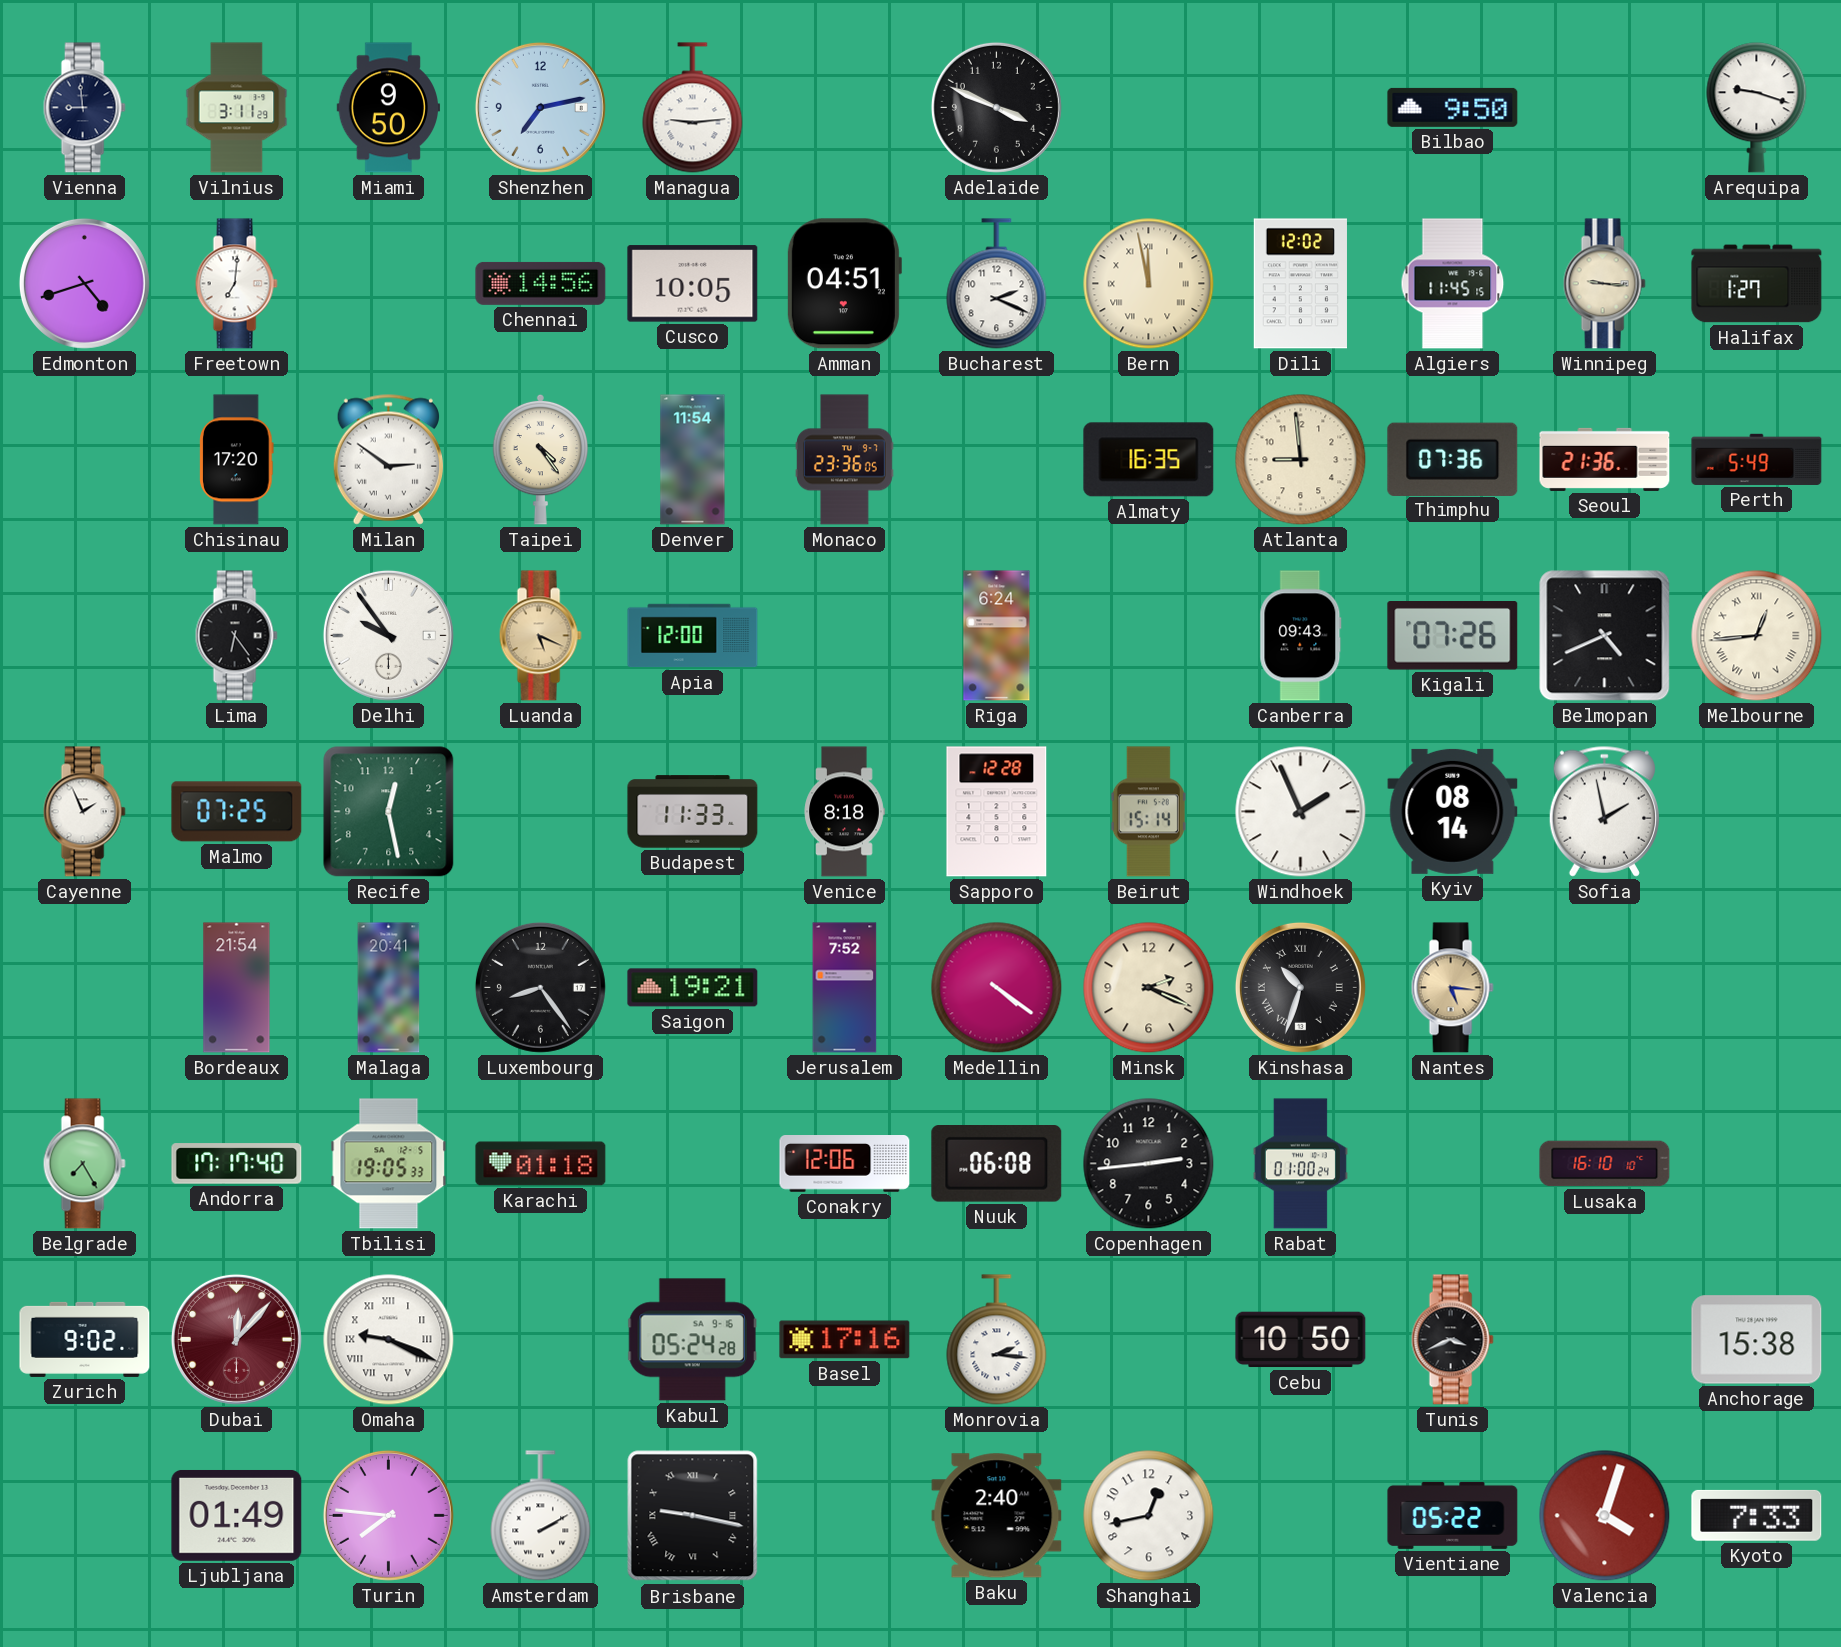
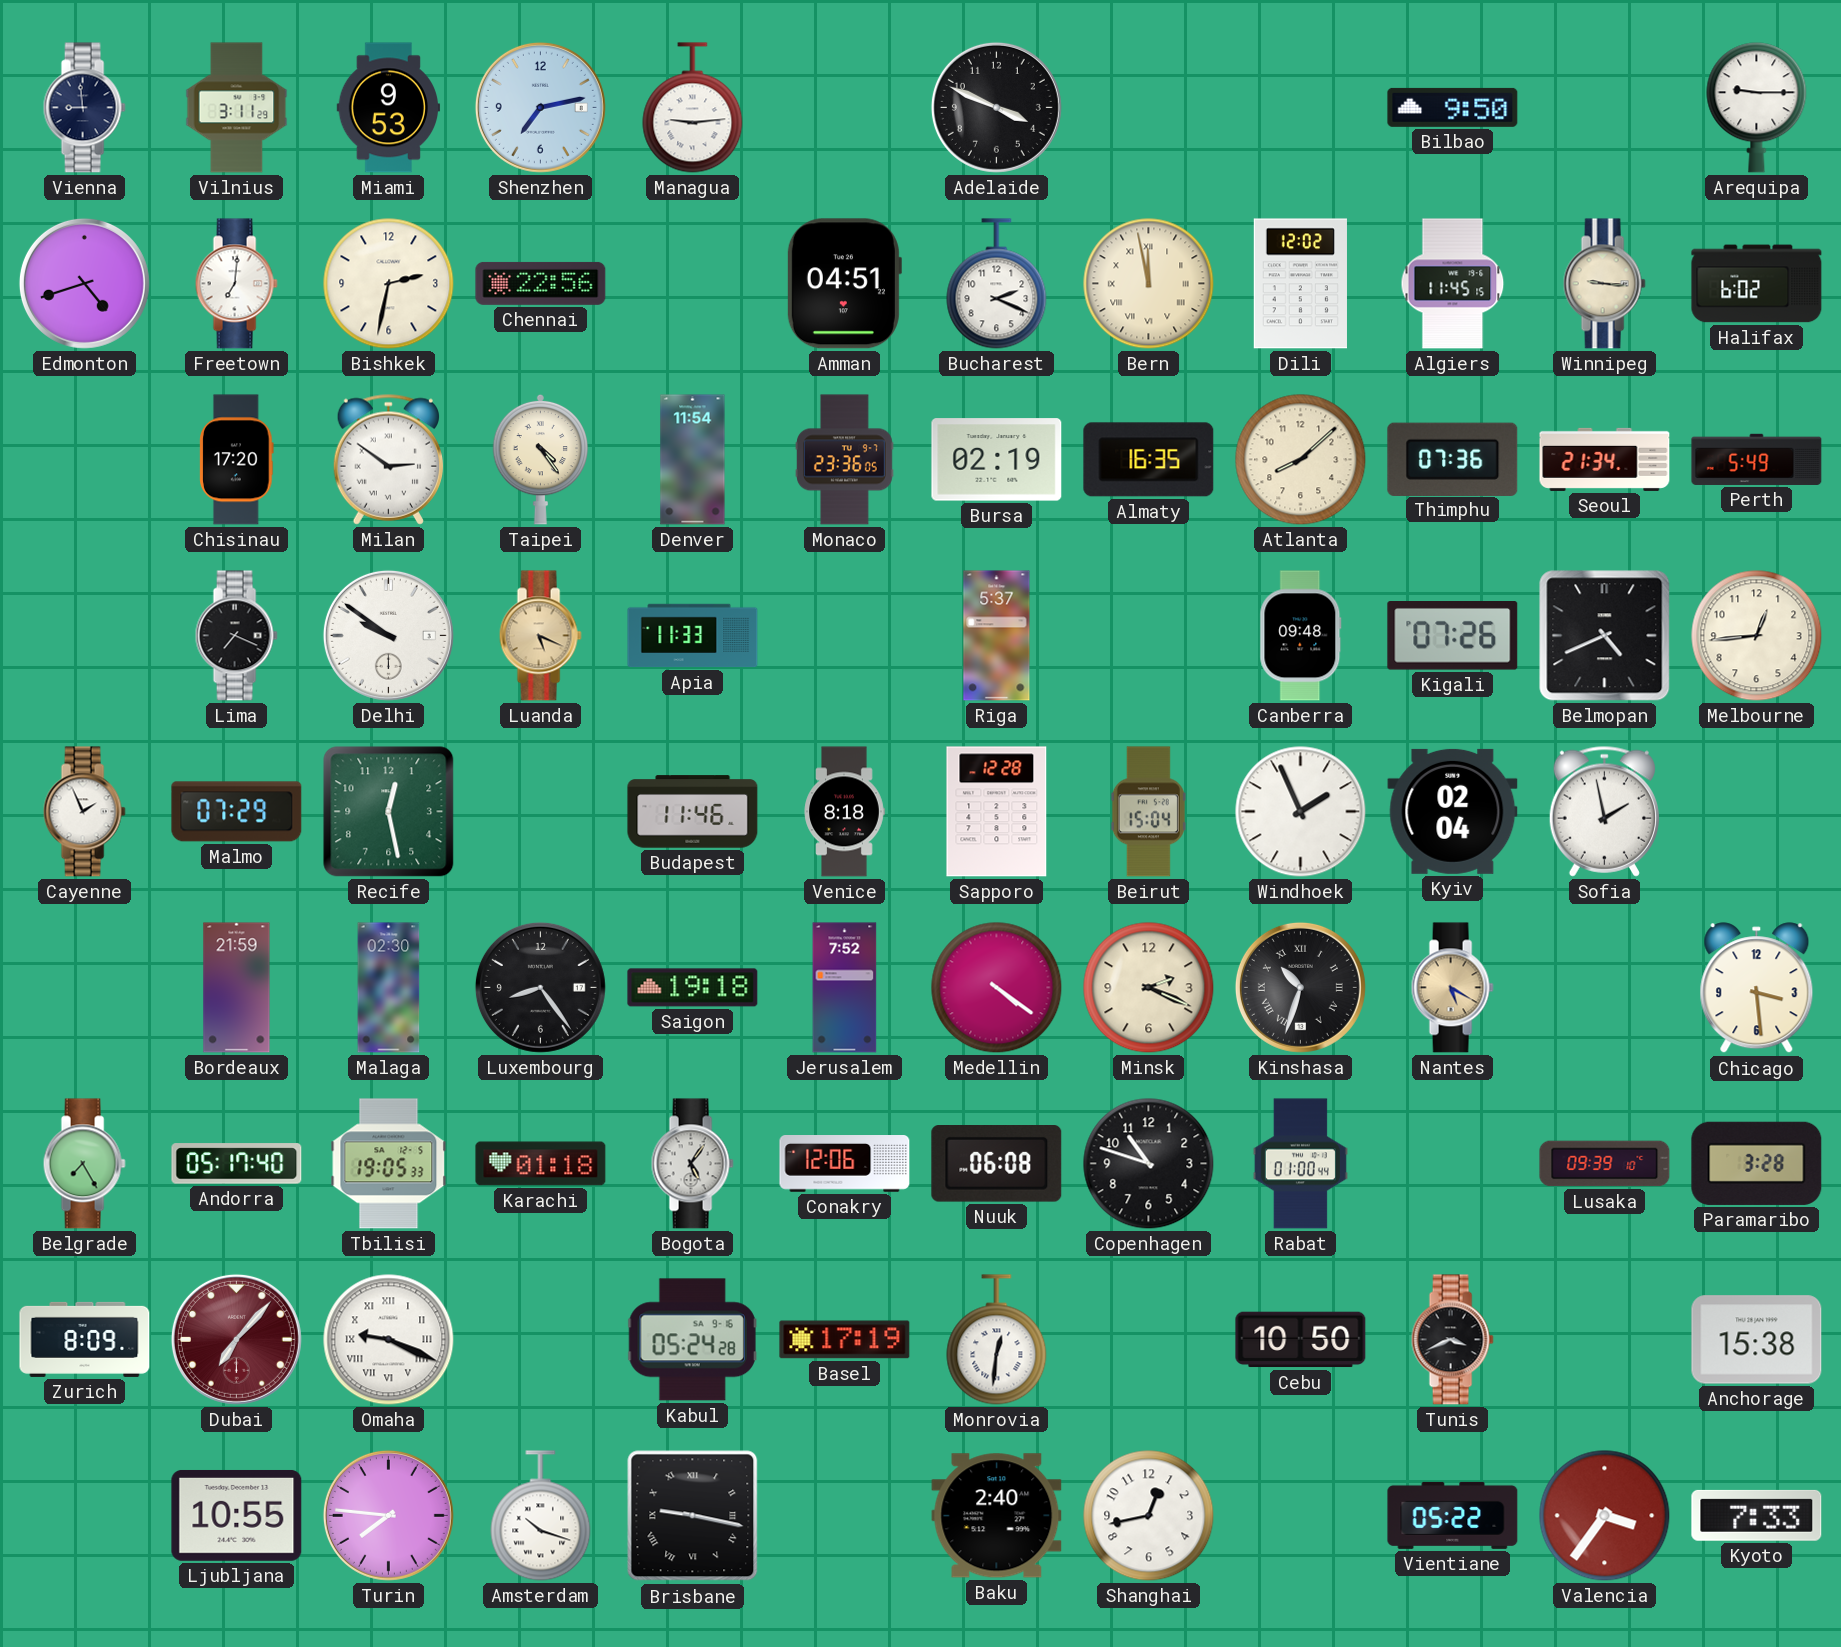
Miami: 9:50 -> 9:53 (389, 108)
Arequipa: 9:18 -> 9:15 (1757, 108)
Bishkek: none -> 2:32 (389, 284)
Chennai: 14:56 -> 22:56 (541, 283)
Cusco: 10:05 -> none (693, 284)
Halifax: 1:27 -> 6:02 (1757, 284)
Bursa: none -> 02:19 (997, 460)
Atlanta: 8:59 -> 8:08 (1301, 460)
Seoul: 21:36 -> 21:34 (1605, 459)
Lima: 6:24 -> 7:19 (236, 636)
Delhi: 9:54 -> 9:51 (388, 635)
Apia: 12:00 -> 11:33 (693, 636)
Riga: 6:24 -> 5:37 (997, 636)
Canberra: 09:43 -> 09:48 (1301, 636)
Melbourne numerals: Roman -> Arabic (1757, 636)
Malmo: 07:25 -> 07:29 (237, 812)
Budapest: 11:33 -> 11:46 (693, 812)
Beirut: 15:14 -> 15:04 (1148, 812)
Kyiv: 08:14 -> 02:04 (1453, 811)
Bordeaux: 21:54 -> 21:59 (237, 988)
Malaga: 20:41 -> 02:30 (389, 988)
Saigon: 19:21 -> 19:18 (693, 988)
Nantes: 5:16 -> 5:20 (1452, 988)
Chicago: none -> 3:29 (1757, 988)
Andorra: 17:17 -> 05:17 (237, 1164)
Bogota: none -> 5:06 (692, 1164)
Copenhagen: 2:44 -> 10:48 (1149, 1164)
Rabat: 01:00:24 -> 01:00:44 (1300, 1164)
Lusaka: 16:10 -> 09:39 (1605, 1164)
Paramaribo: none -> 3:28 (1757, 1163)
Zurich: 9:02 -> 8:09 (85, 1339)
Dubai: 12:07 -> 7:07 (236, 1339)
Basel: 17:16 -> 17:19 (845, 1340)
Monrovia: 2:16 -> 12:31 (997, 1340)
Ljubljana: 01:49 -> 10:55 (237, 1515)
Amsterdam: 2:10 -> 10:18 (541, 1516)
Valencia: 4:03 -> 3:36 (1605, 1516)
